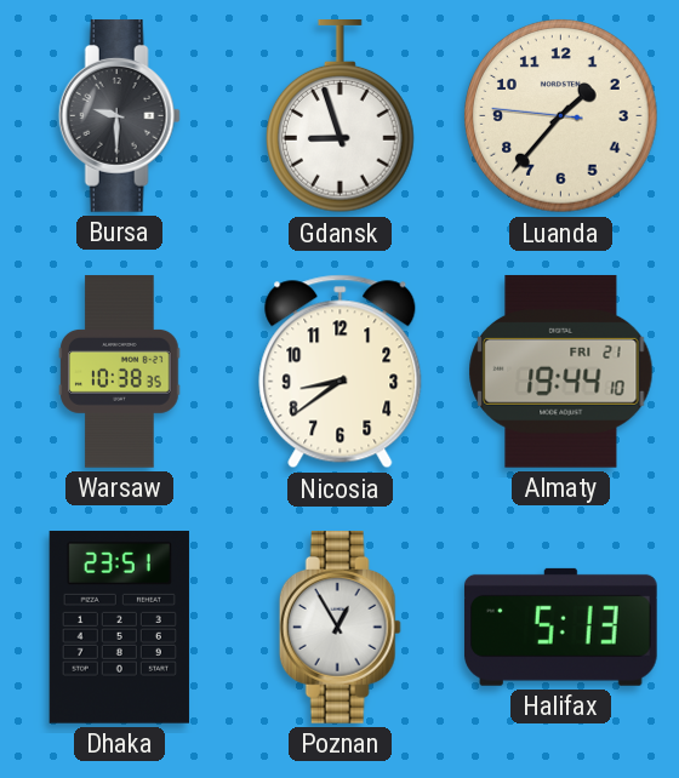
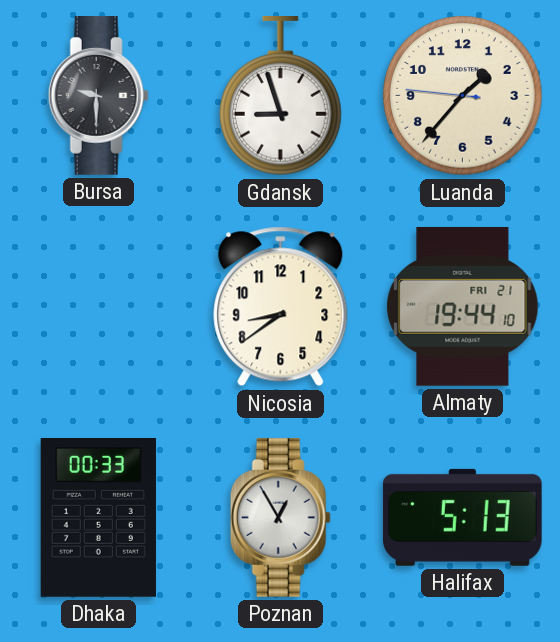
Warsaw: 10:38 -> none (120, 372)
Dhaka: 23:51 -> 00:33 (98, 518)
